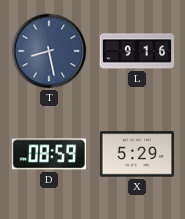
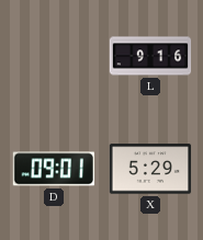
T: 8:28 -> none (49, 51)
D: 08:59 -> 09:01 (53, 169)
